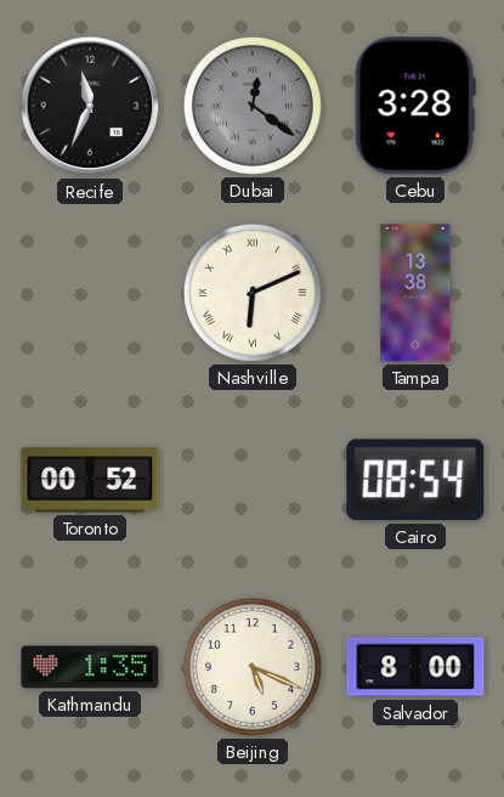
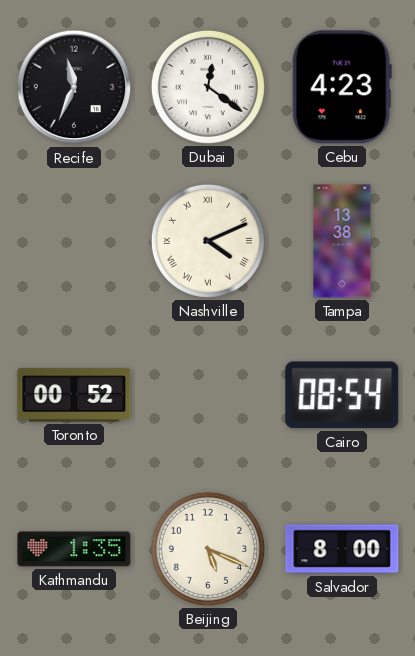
Dubai dial: grey -> white (208, 87)
Cebu: 3:28 -> 4:23 (342, 87)
Nashville: 6:11 -> 4:11 (208, 241)
